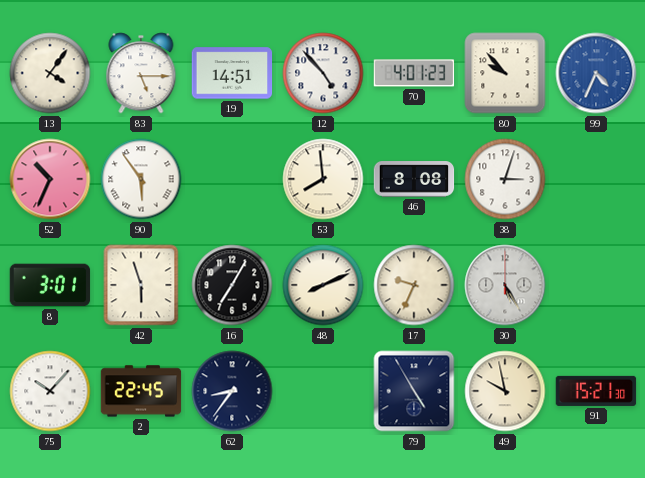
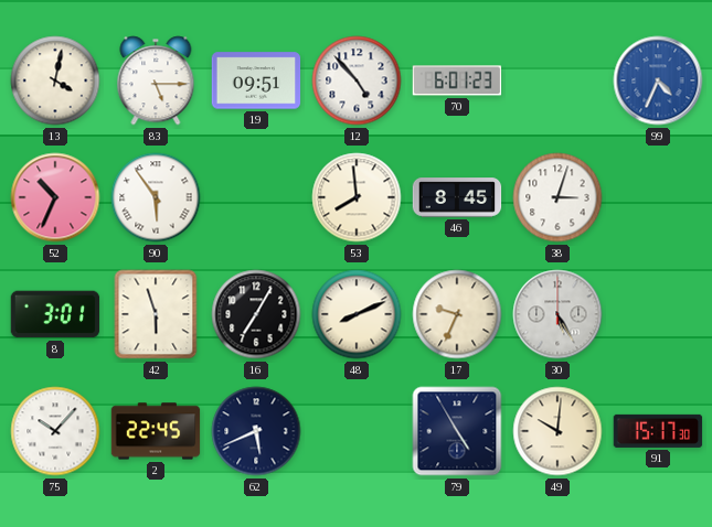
13: 4:06 -> 4:02 (55, 80)
19: 14:51 -> 09:51 (256, 80)
70: 4:01 -> 6:01 (457, 80)
80: 9:53 -> none (505, 73)
46: 8:08 -> 8:45 (457, 197)
62: 8:36 -> 5:41 (256, 431)
49: 9:58 -> 10:01 (557, 431)
91: 15:21 -> 15:17 (658, 431)
